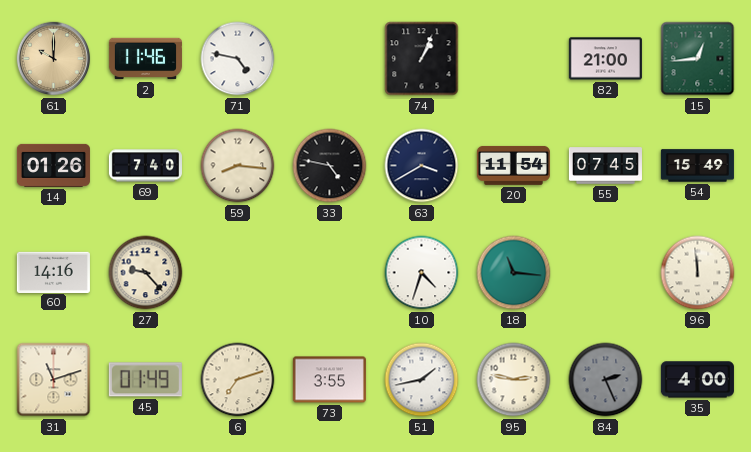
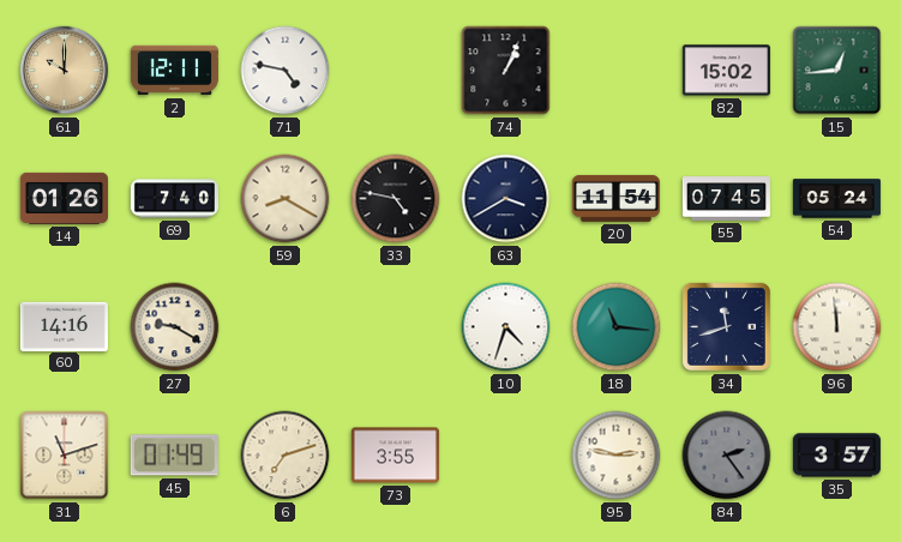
2: 11:46 -> 12:11 (174, 71)
82: 21:00 -> 15:02 (726, 71)
59: 8:16 -> 8:20 (286, 199)
54: 15:49 -> 05:24 (836, 199)
27: 9:23 -> 9:20 (175, 327)
34: none -> 11:42 (726, 326)
51: 1:43 -> none (422, 380)
84: 2:26 -> 2:24 (727, 456)
35: 4:00 -> 3:57 (836, 456)
